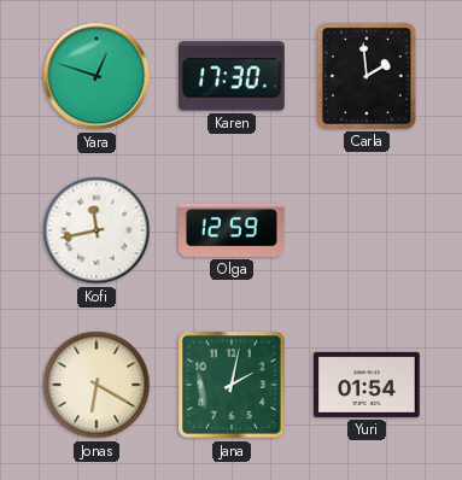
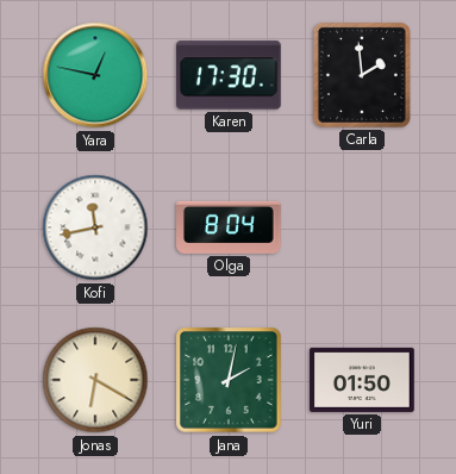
Yara: 12:48 -> 12:47 (95, 75)
Olga: 12:59 -> 8:04 (229, 227)
Yuri: 01:54 -> 01:50 (362, 380)
